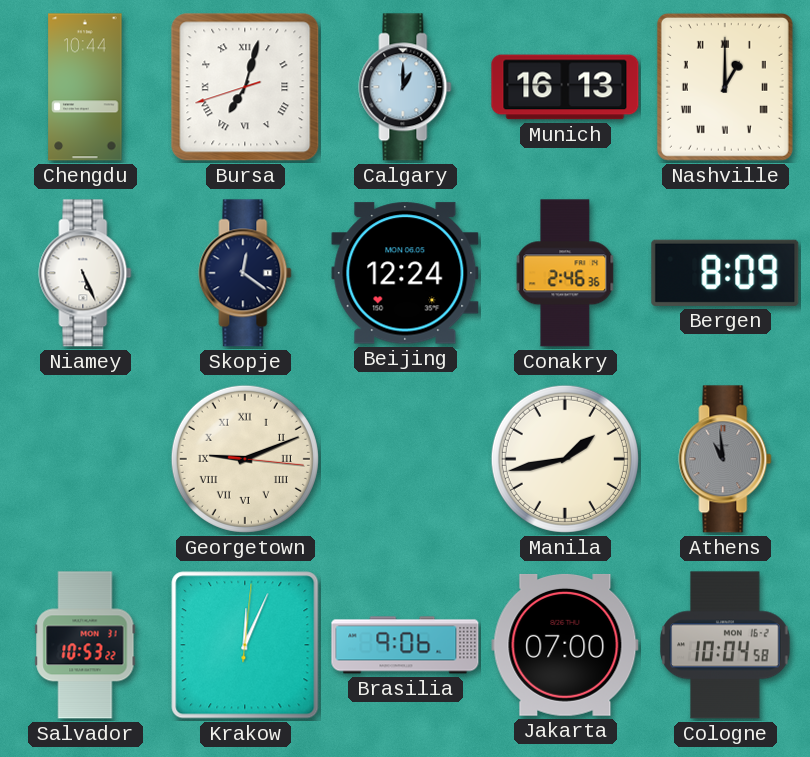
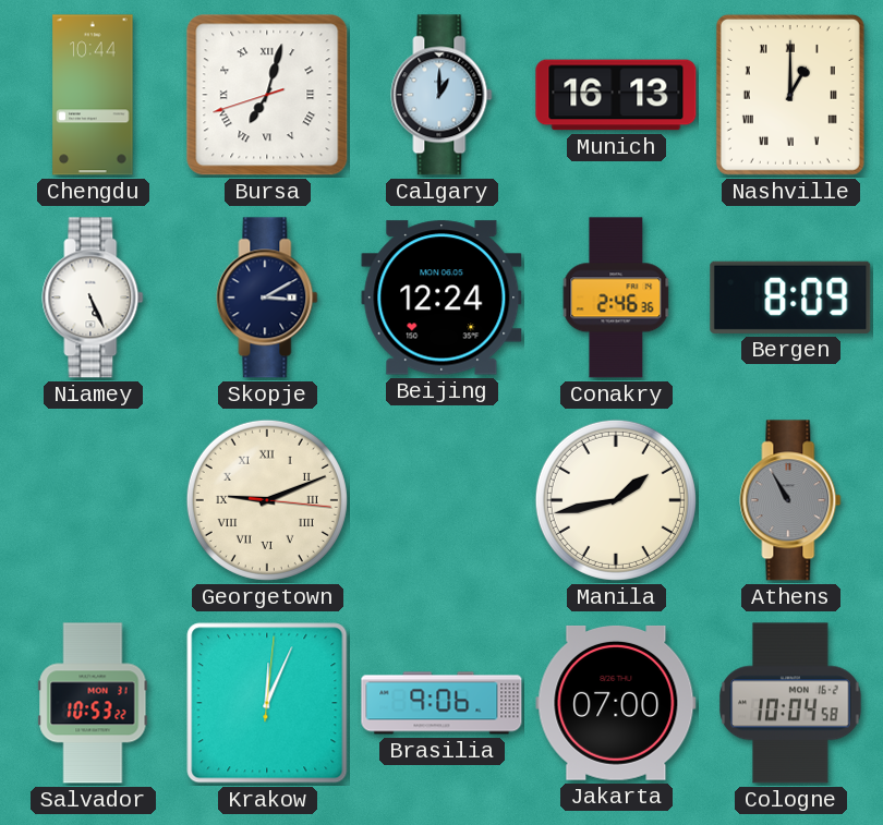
Skopje: 12:21 -> 3:10 (267, 298)
Athens: 10:59 -> 10:55 (790, 500)
